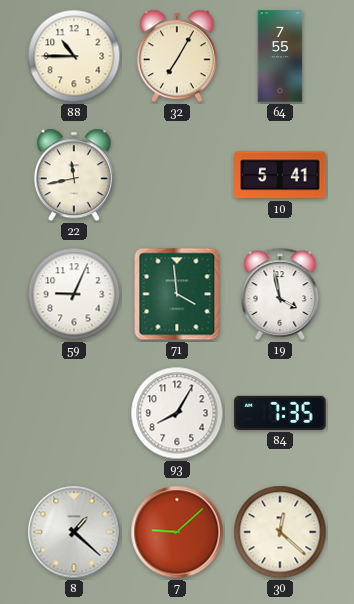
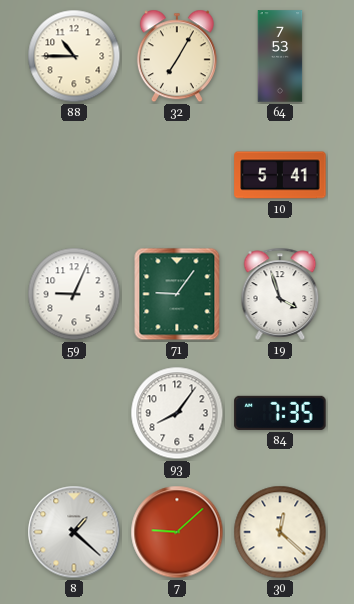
64: 7:55 -> 7:53 (280, 56)
22: 11:43 -> none (74, 175)
71: 3:59 -> 9:06 (177, 294)
19: 3:58 -> 3:57 (280, 294)
93: 8:05 -> 8:06 (177, 413)
